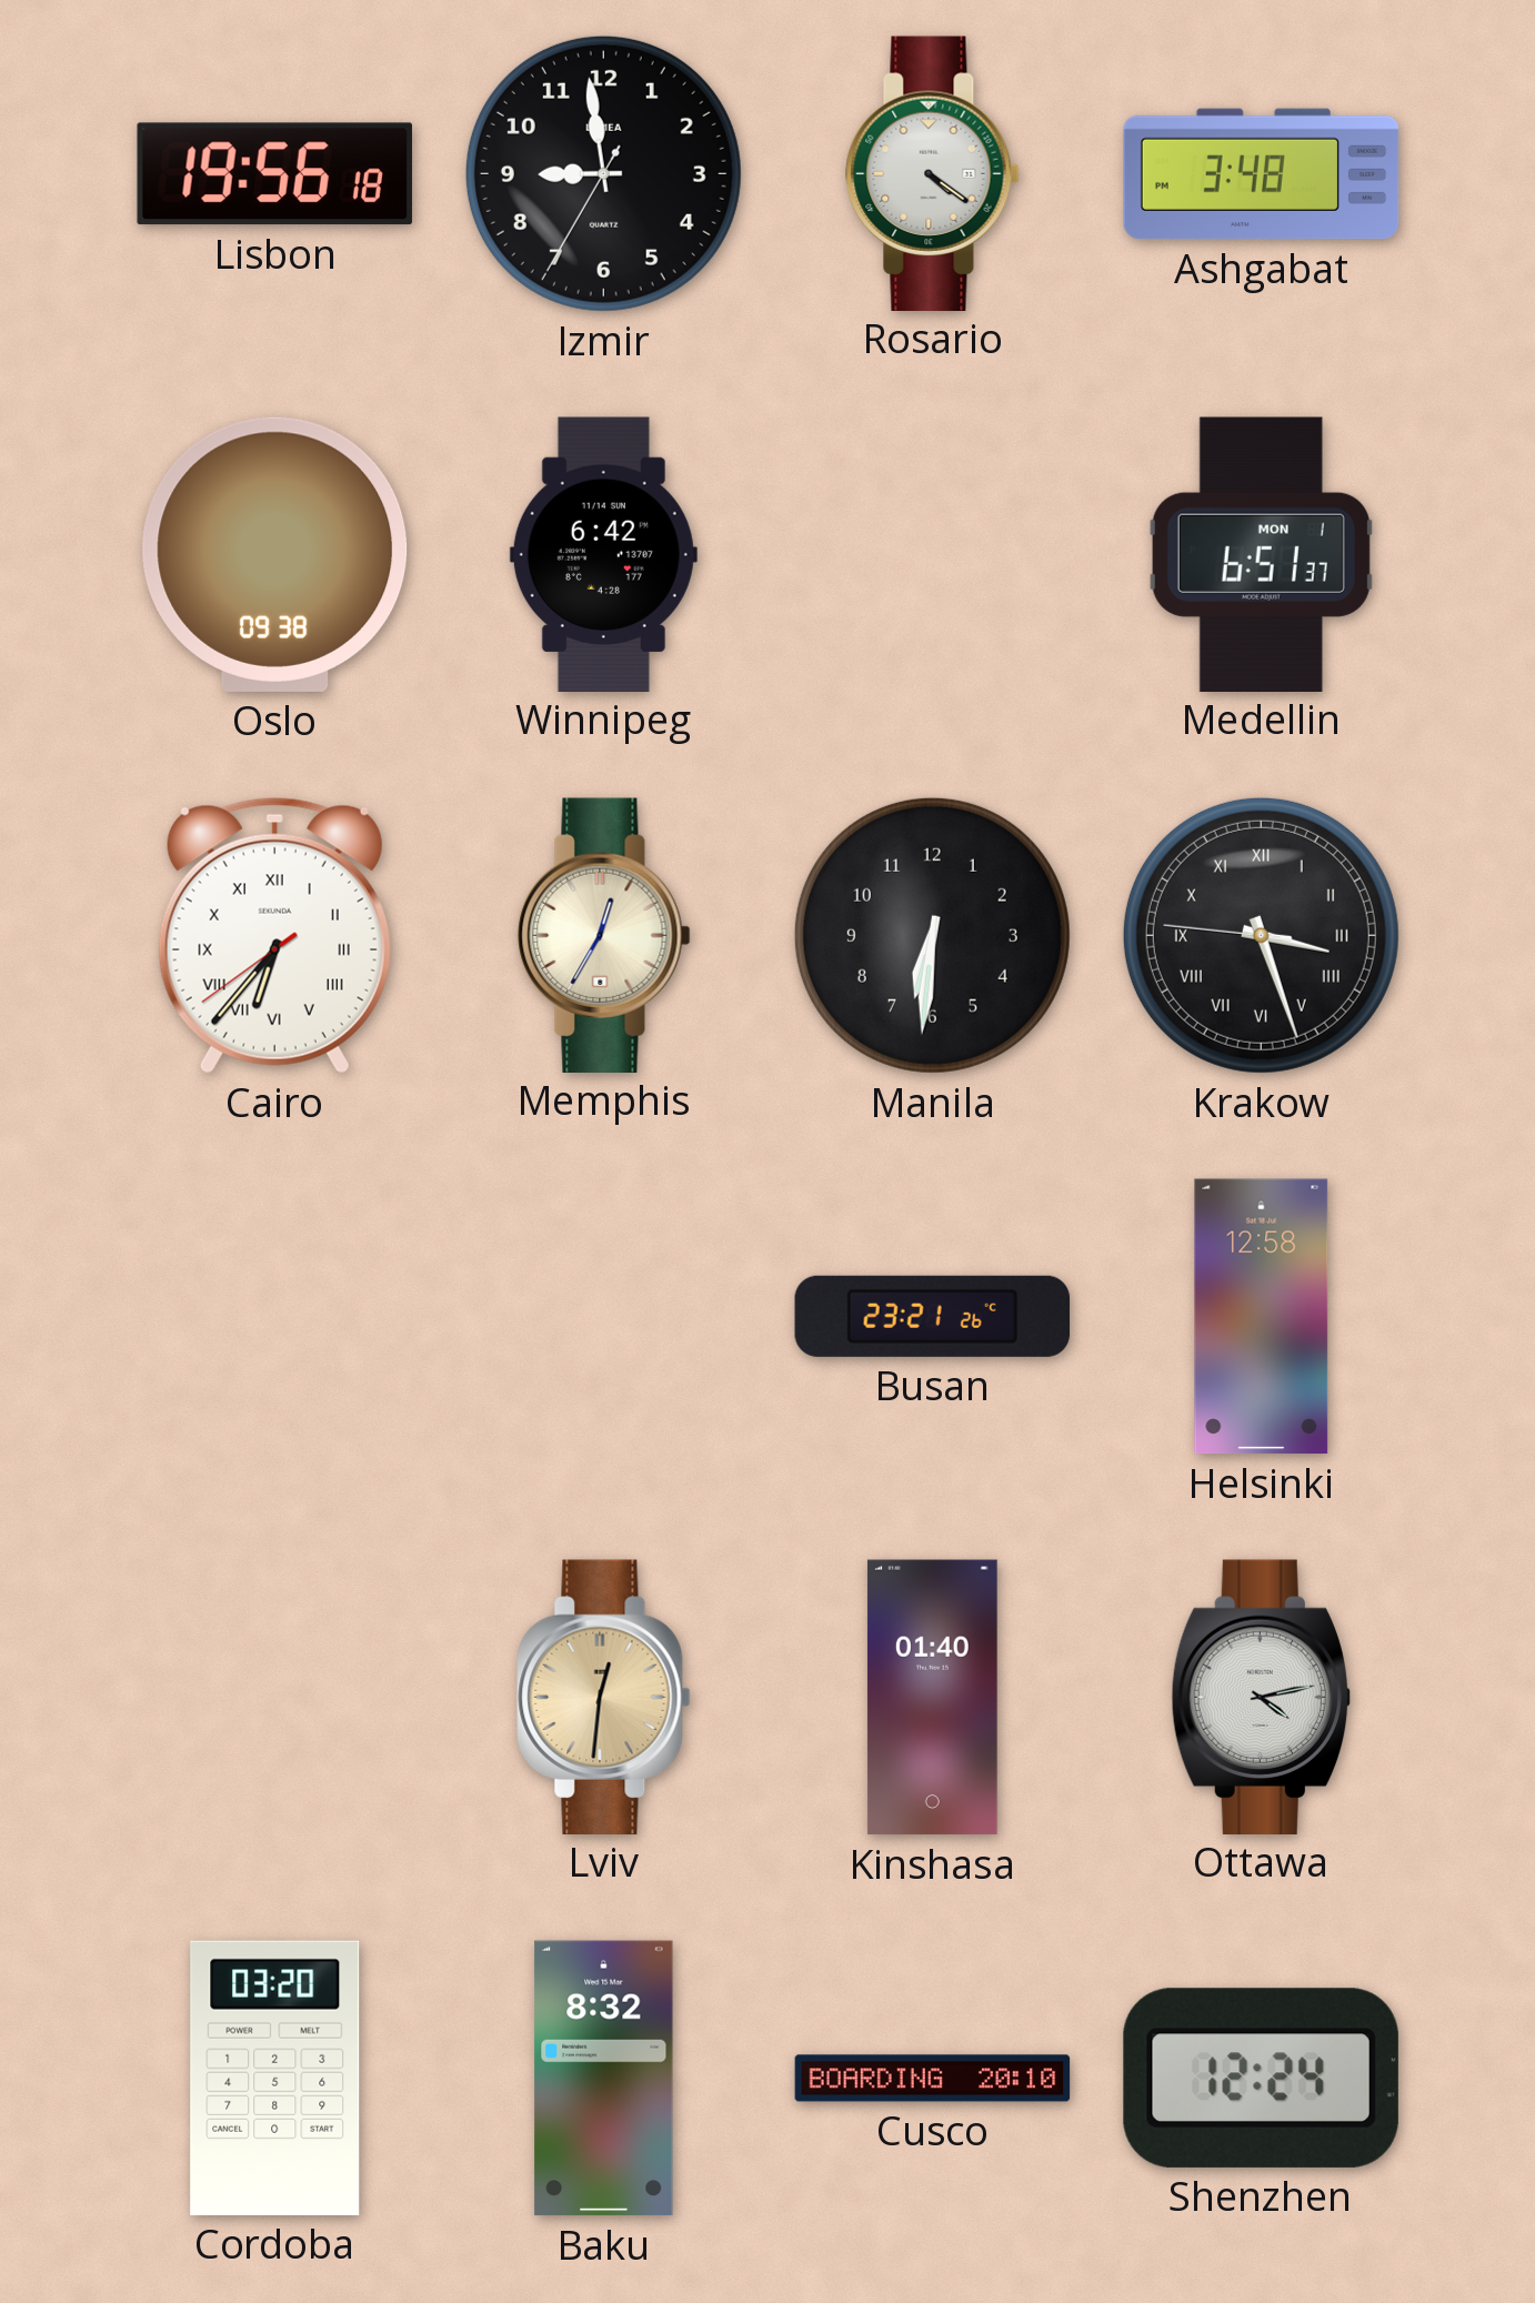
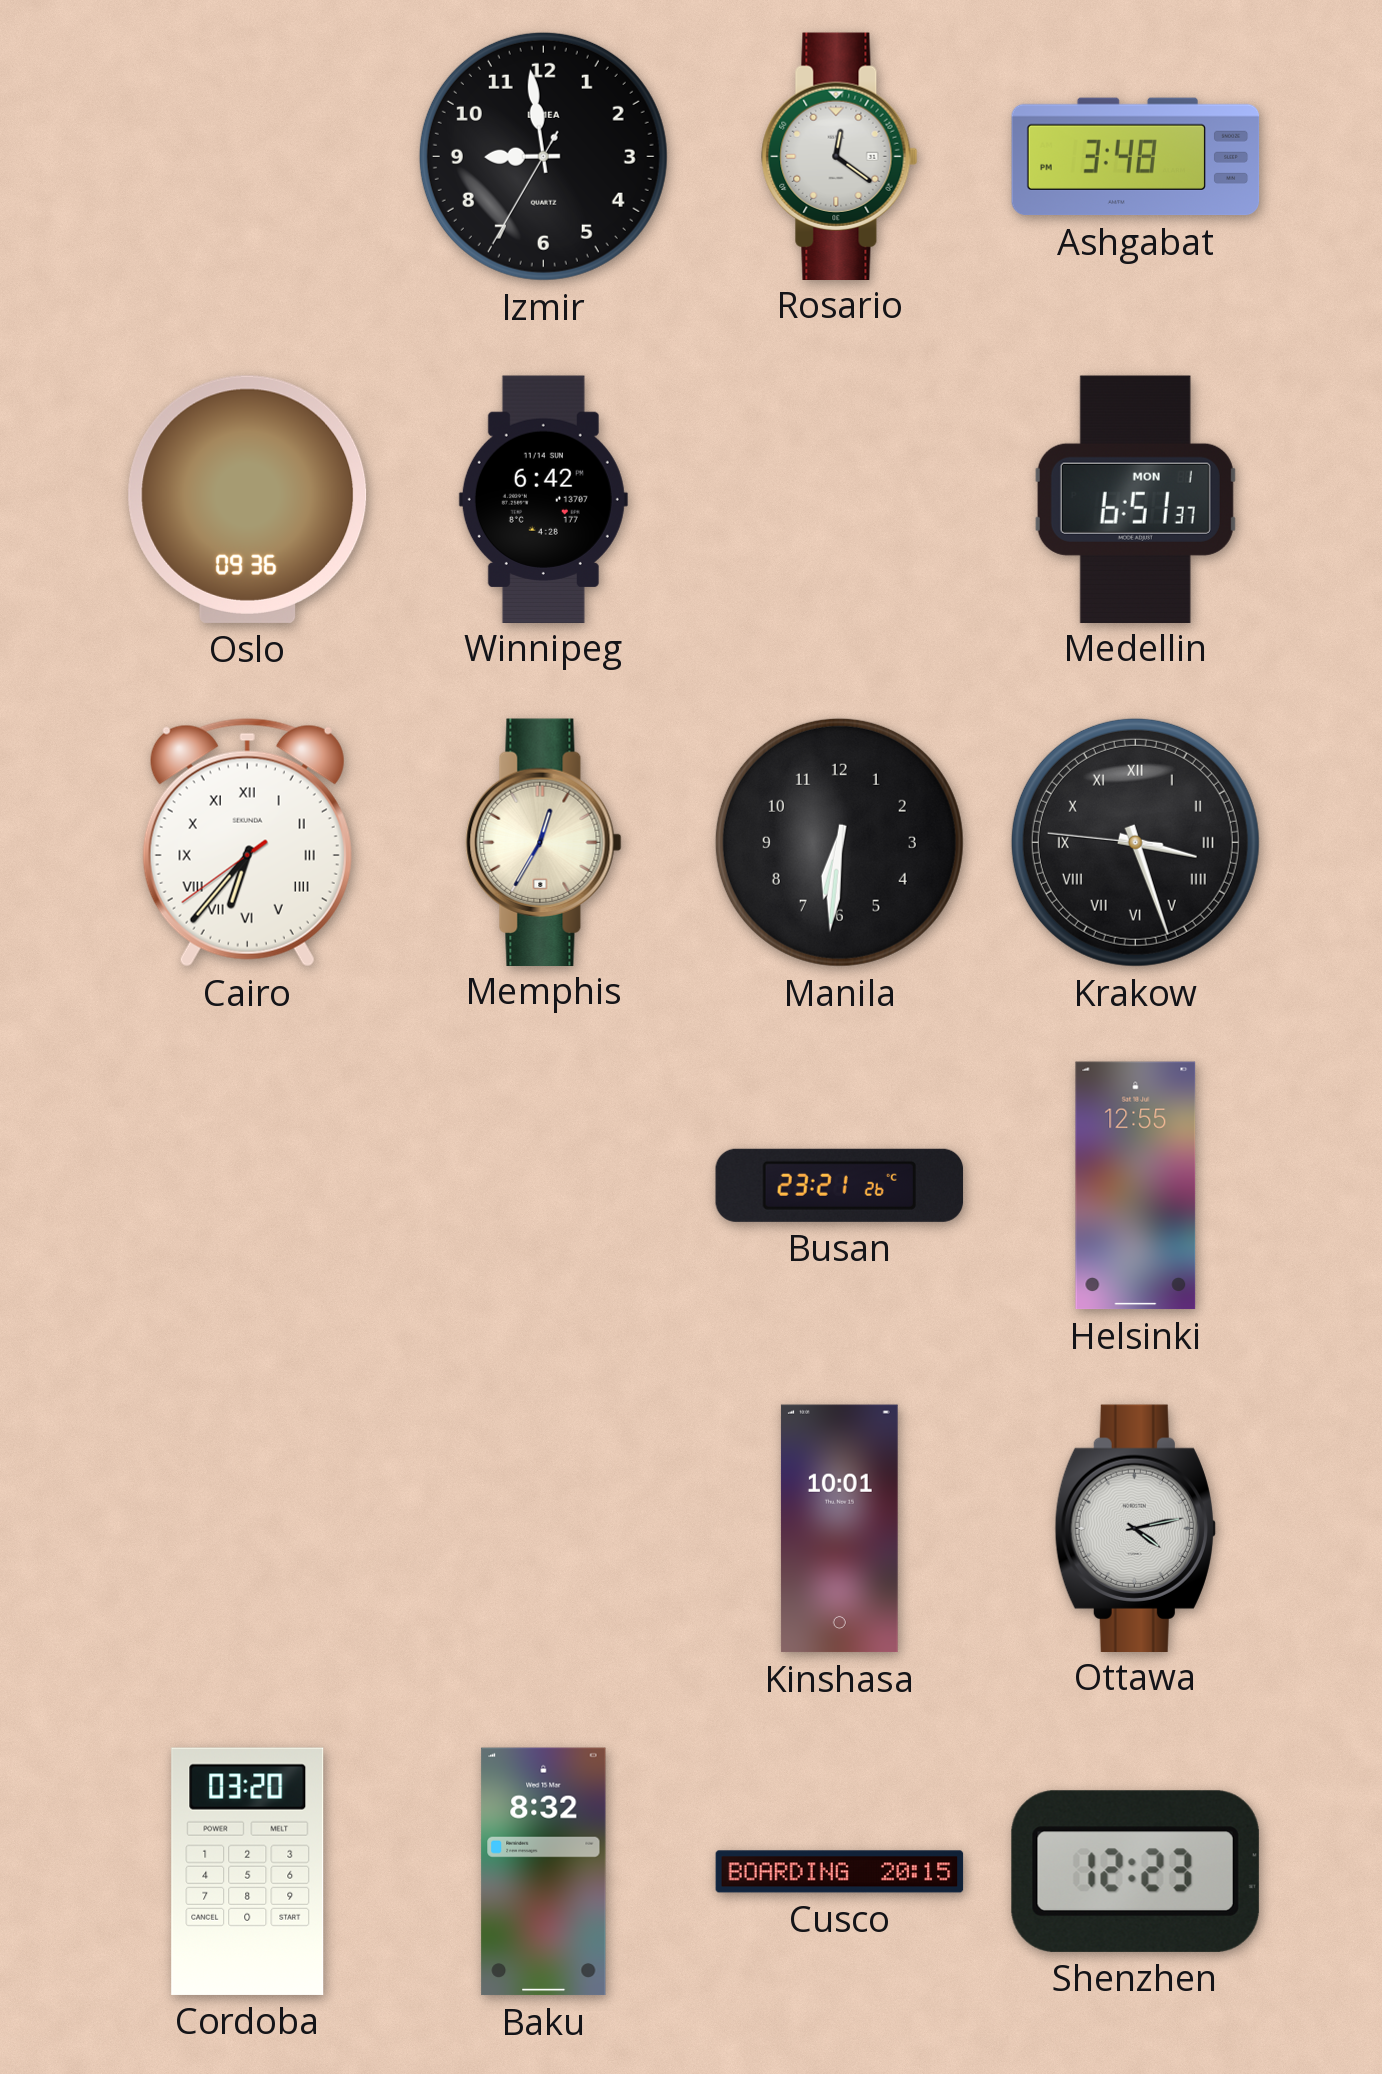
Lisbon: 19:56 -> none (274, 174)
Rosario: 4:21 -> 12:21 (840, 156)
Oslo: 09:38 -> 09:36 (248, 499)
Helsinki: 12:58 -> 12:55 (1136, 1186)
Lviv: 12:31 -> none (604, 1697)
Kinshasa: 01:40 -> 10:01 (839, 1529)
Cusco: 20:10 -> 20:15 (840, 1872)
Shenzhen: 12:24 -> 12:23 (1135, 1871)
